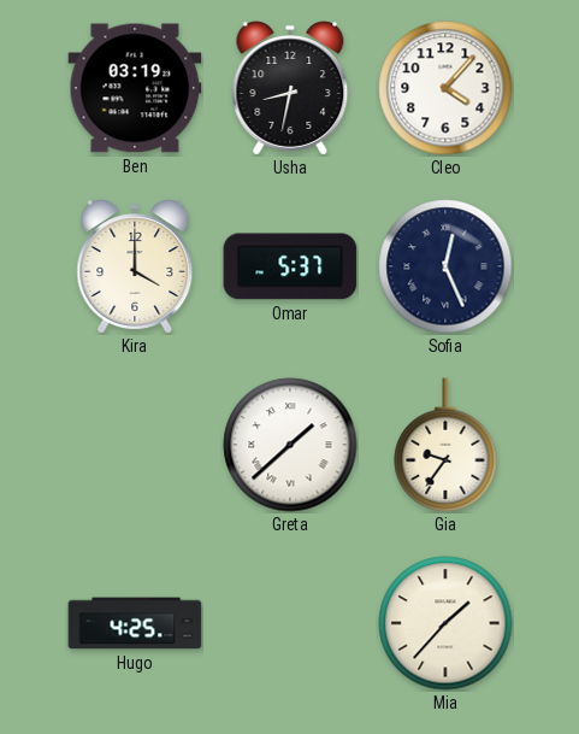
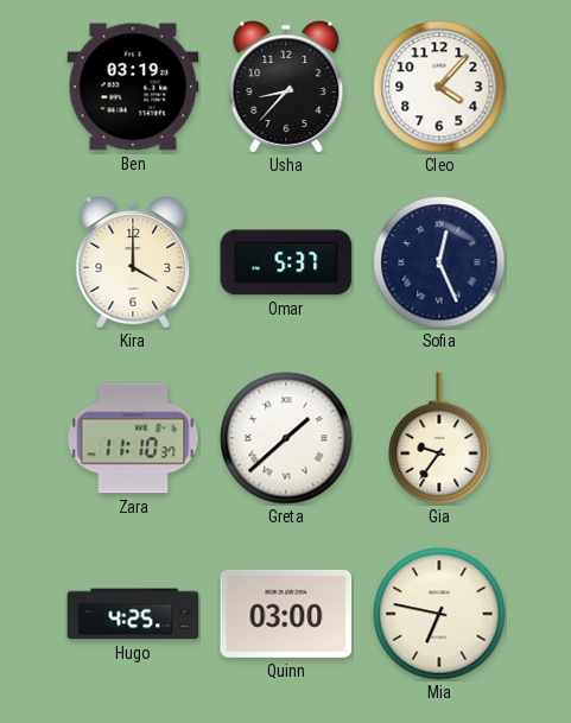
Usha: 8:32 -> 8:37 (286, 87)
Zara: none -> 11:10 (133, 438)
Quinn: none -> 03:00 (286, 614)
Mia: 1:37 -> 6:47 (439, 614)
